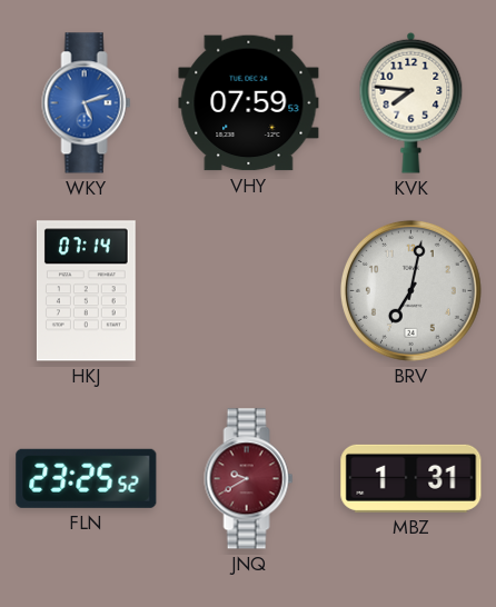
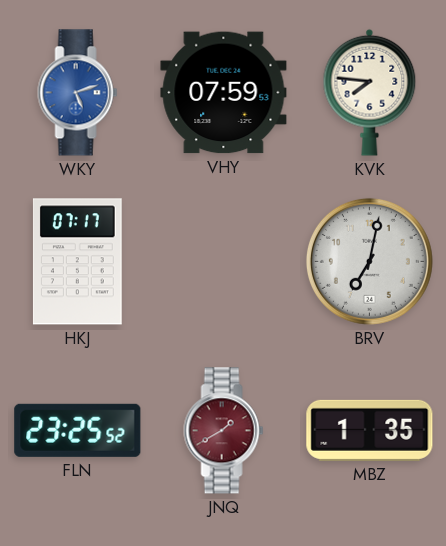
HKJ: 07:14 -> 07:17 (77, 262)
JNQ: 9:40 -> 1:40 (224, 431)
MBZ: 1:31 -> 1:35 (370, 430)
